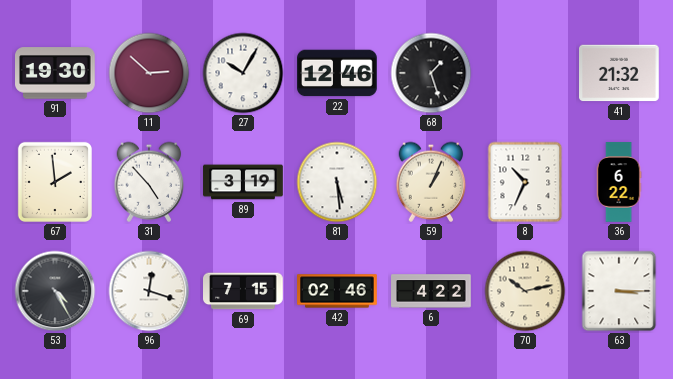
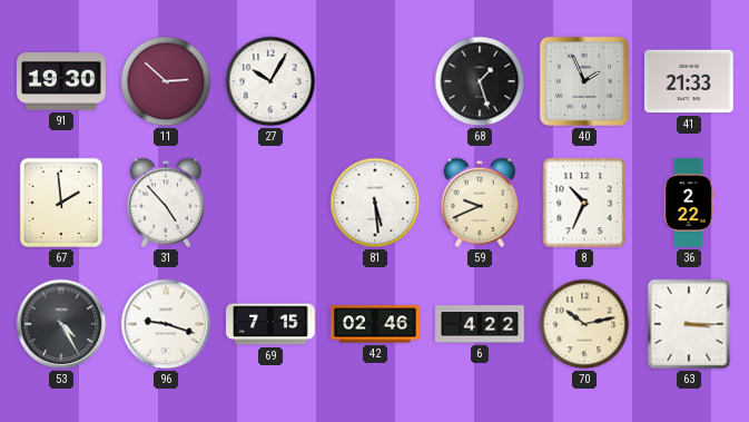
22: 12:46 -> none (337, 73)
40: none -> 1:56 (584, 81)
41: 21:32 -> 21:33 (689, 81)
89: 3:19 -> none (243, 182)
59: 1:04 -> 9:41 (480, 203)
36: 6:22 -> 2:22 (689, 203)
96: 12:18 -> 9:18 (166, 324)
